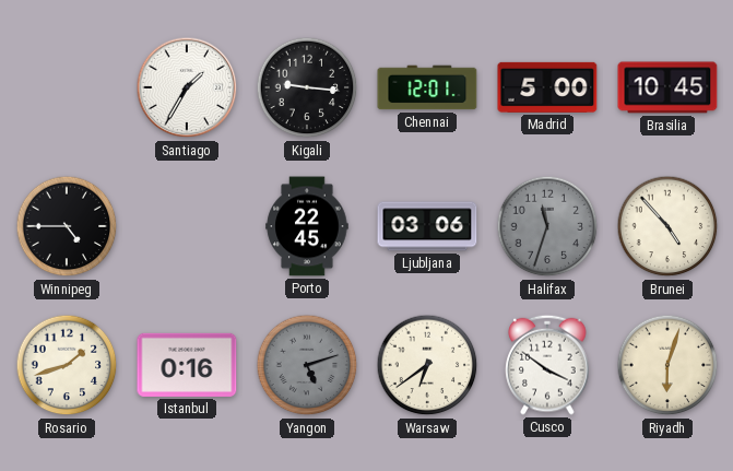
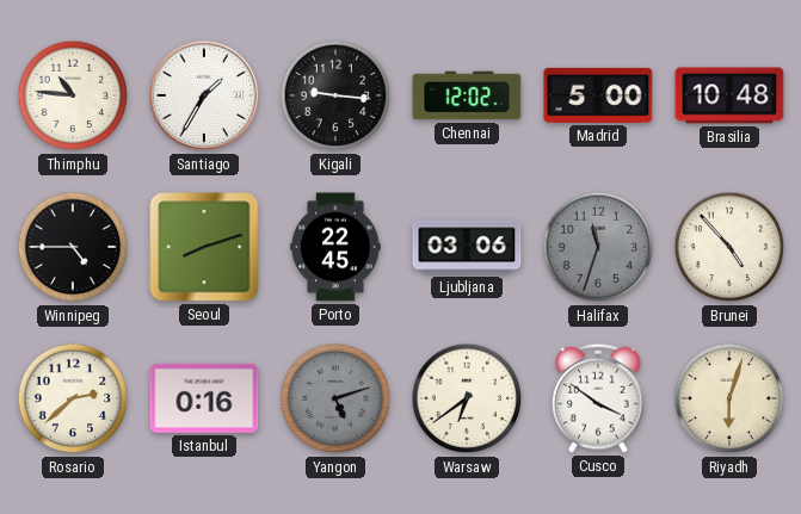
Thimphu: none -> 10:46 (73, 95)
Chennai: 12:01 -> 12:02 (467, 95)
Brasilia: 10:45 -> 10:48 (729, 95)
Seoul: none -> 8:12 (204, 247)
Rosario: 1:42 -> 2:38 (73, 398)
